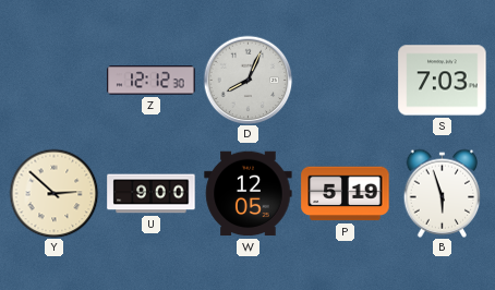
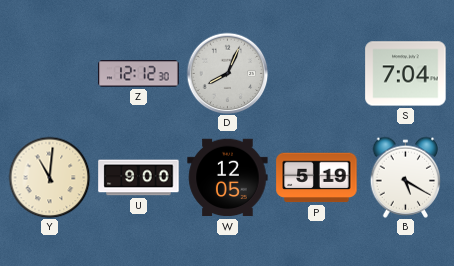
S: 7:03 -> 7:04 (406, 74)
Y: 2:52 -> 11:01 (49, 177)
B: 5:57 -> 5:20 (406, 177)
